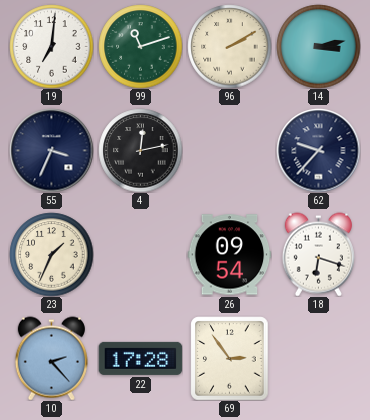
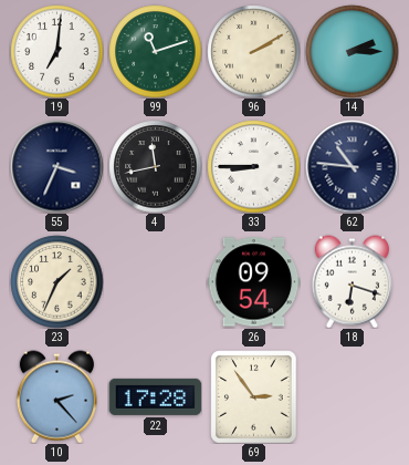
14: 3:13 -> 2:15 (352, 51)
4: 12:13 -> 11:43 (155, 166)
33: none -> 8:45 (253, 166)
62: 9:37 -> 10:46 (352, 166)
